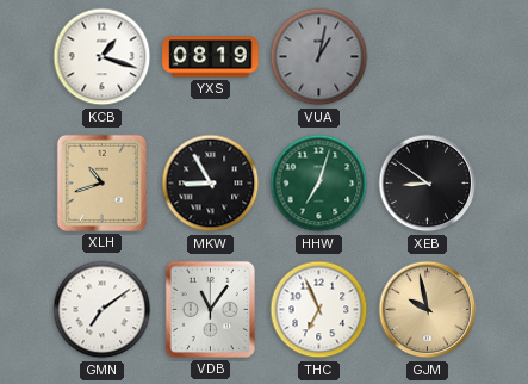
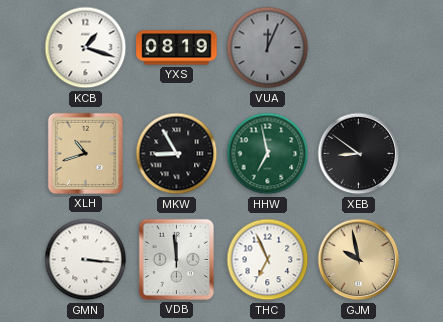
VUA: 1:02 -> 12:04 (268, 48)
HHW: 7:03 -> 6:58 (268, 154)
GMN: 7:09 -> 3:16 (86, 260)
VDB: 11:06 -> 11:59 (176, 259)
